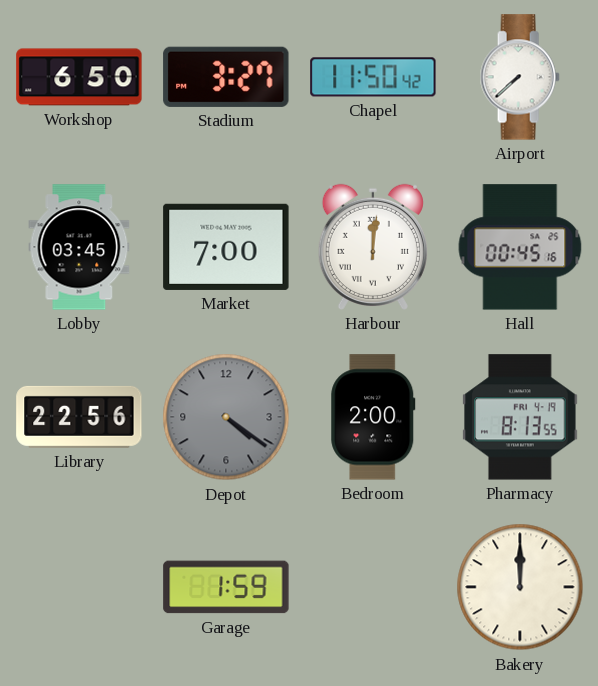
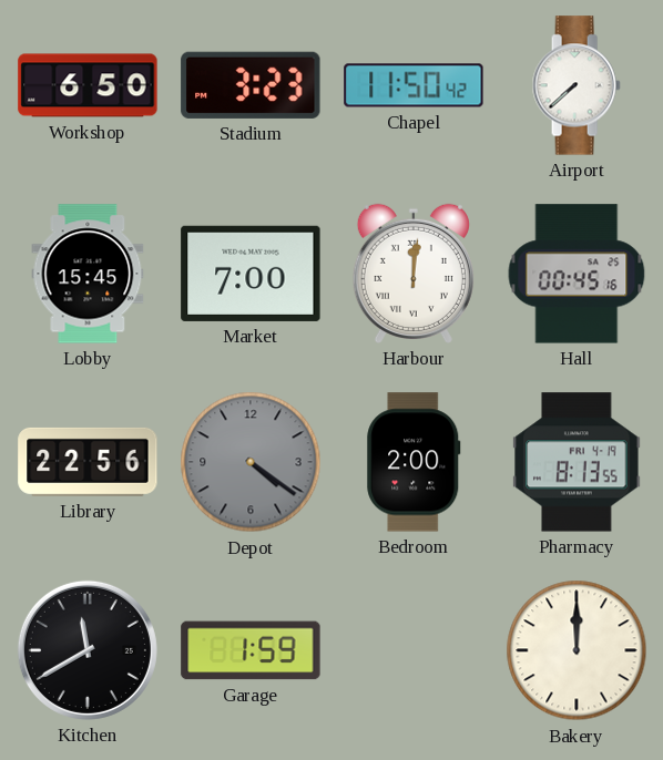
Stadium: 3:27 -> 3:23 (251, 85)
Lobby: 03:45 -> 15:45 (88, 274)
Kitchen: none -> 11:40 (88, 650)
